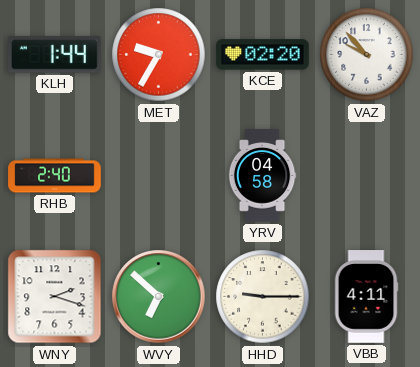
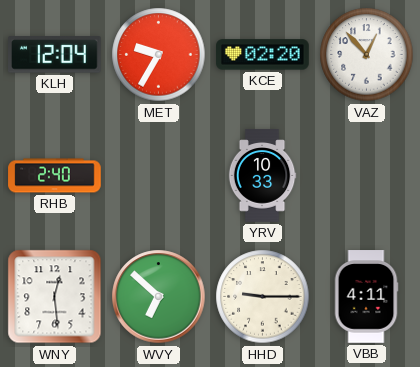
KLH: 1:44 -> 12:04 (55, 55)
VAZ: 9:53 -> 12:53 (367, 55)
YRV: 04:58 -> 10:33 (262, 176)
WNY: 2:18 -> 12:29 (55, 297)
